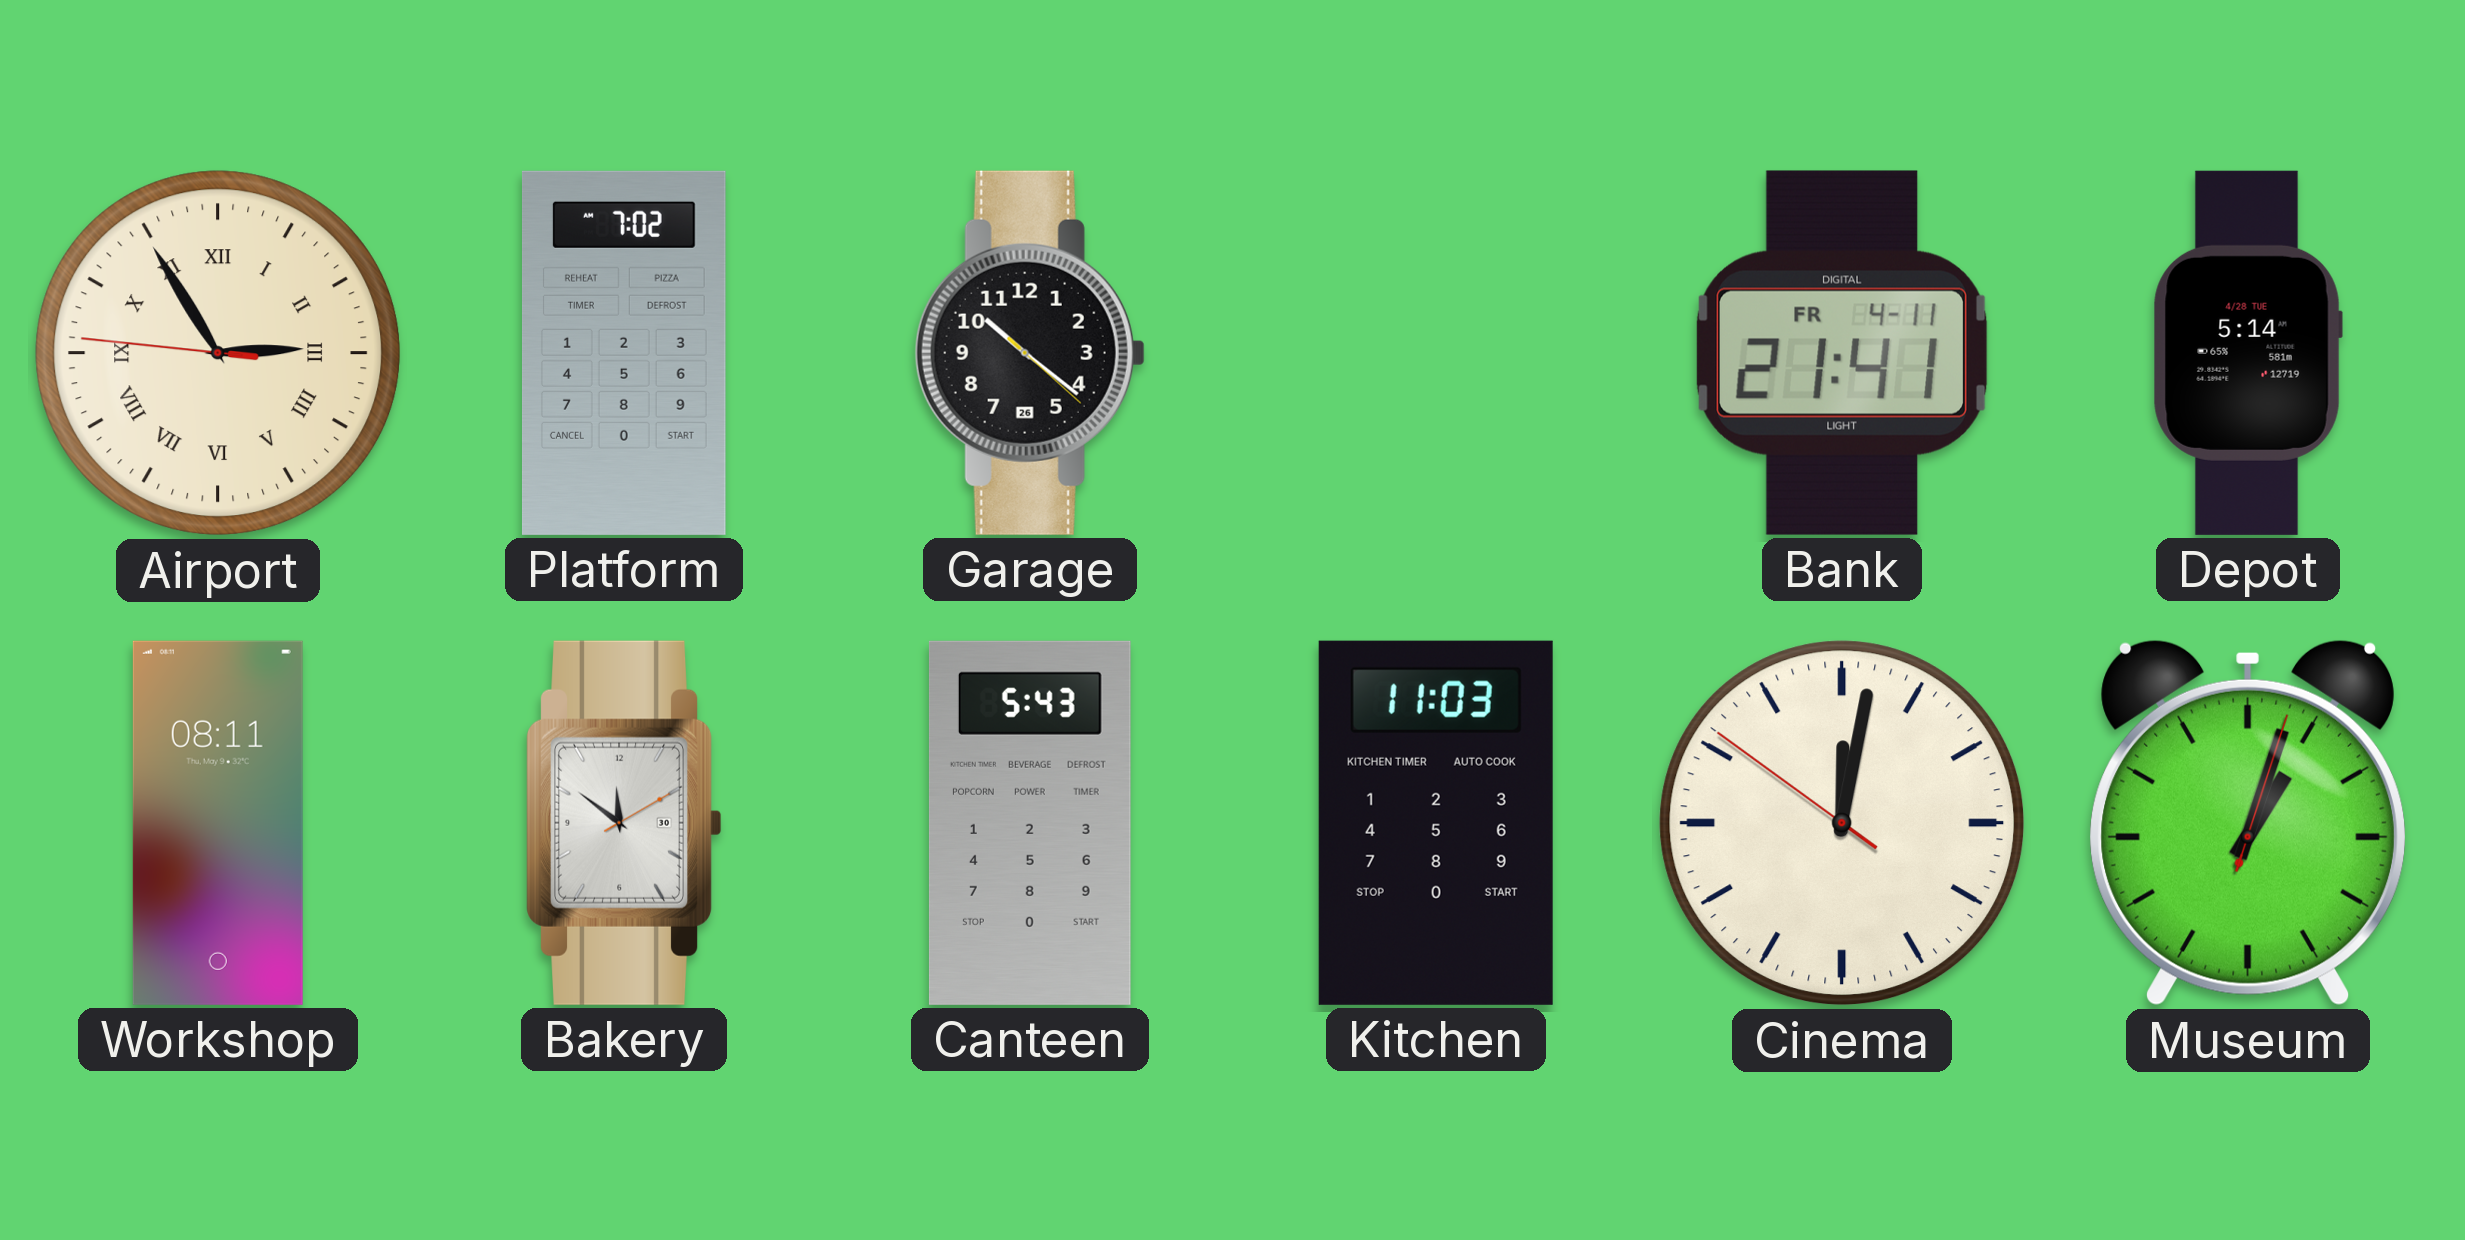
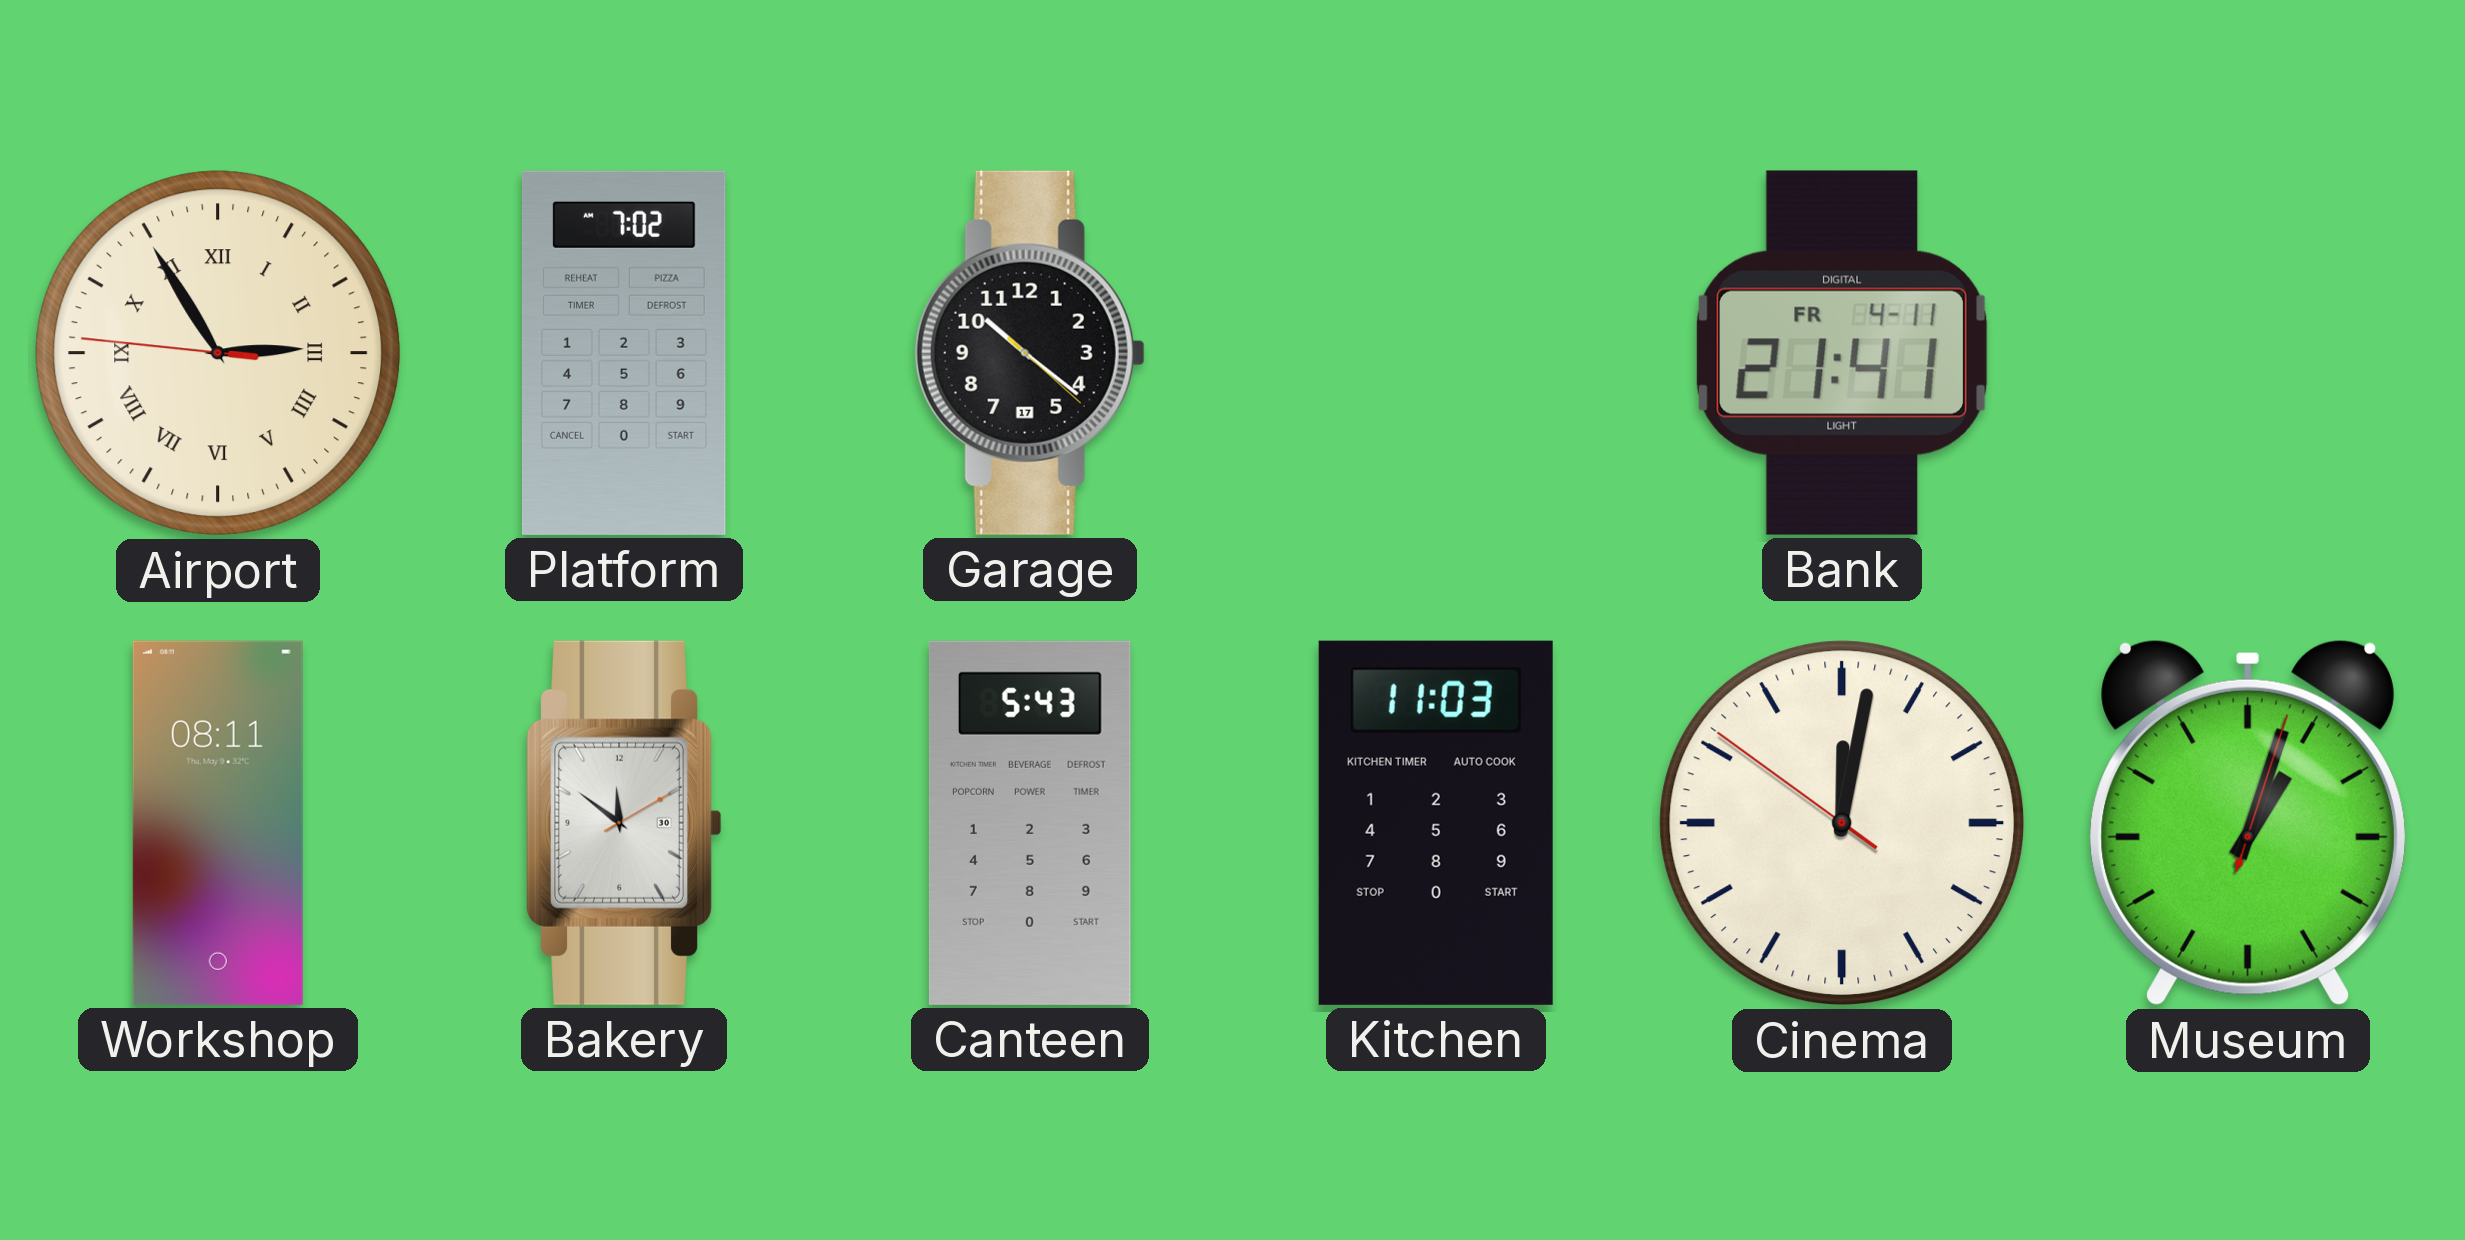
Garage date: 26 -> 17 (1030, 353)
Depot: 5:14 -> none (2248, 353)
